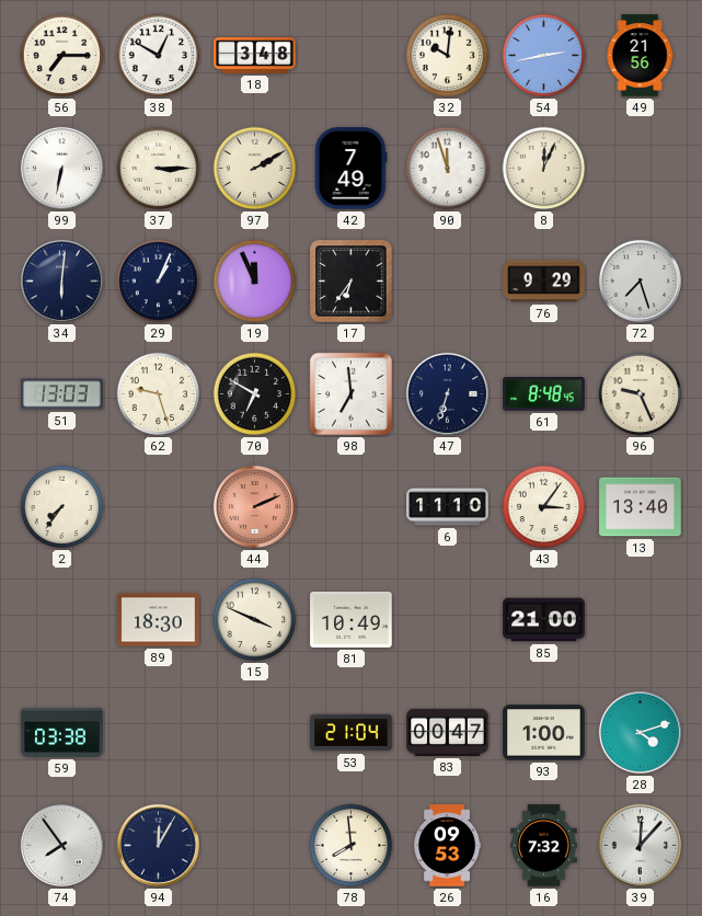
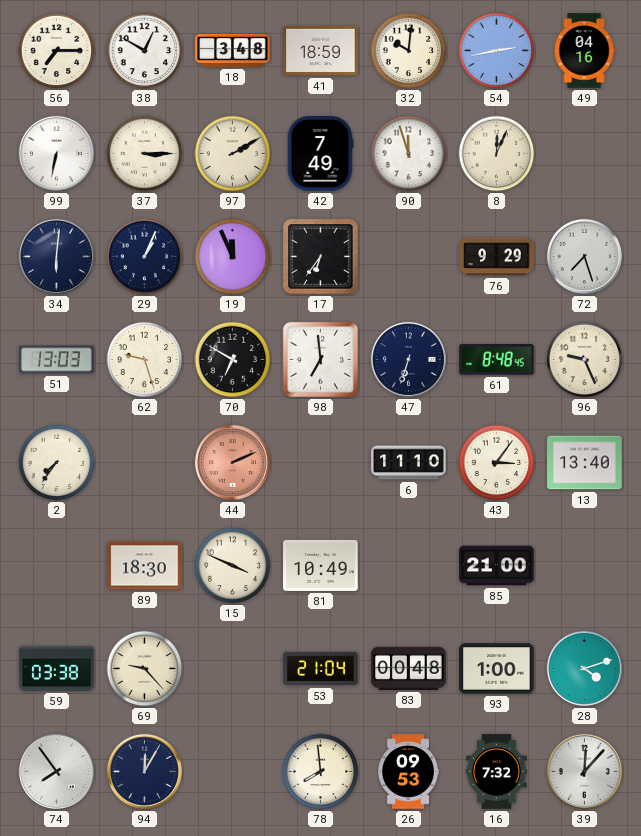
41: none -> 18:59 (321, 51)
49: 21:56 -> 04:16 (584, 51)
69: none -> 9:23 (145, 669)
83: 00:47 -> 00:48 (409, 668)
